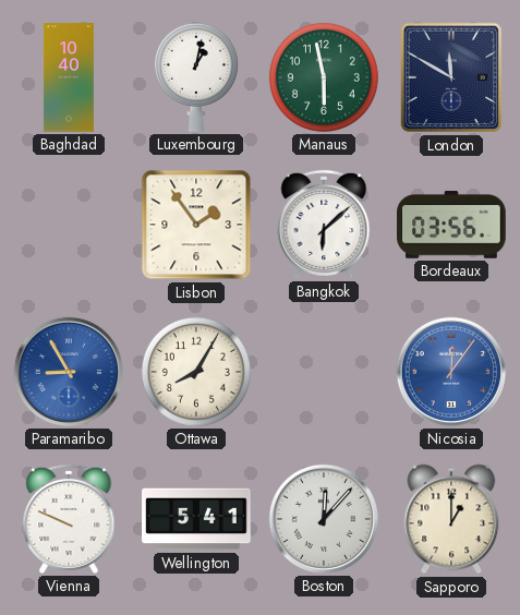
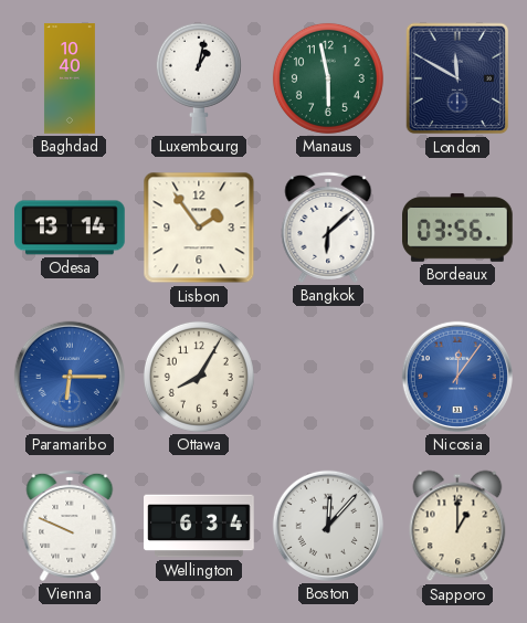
Odesa: none -> 13:14 (70, 228)
Paramaribo: 8:55 -> 6:15 (70, 377)
Wellington: 5:41 -> 6:34 (199, 526)
